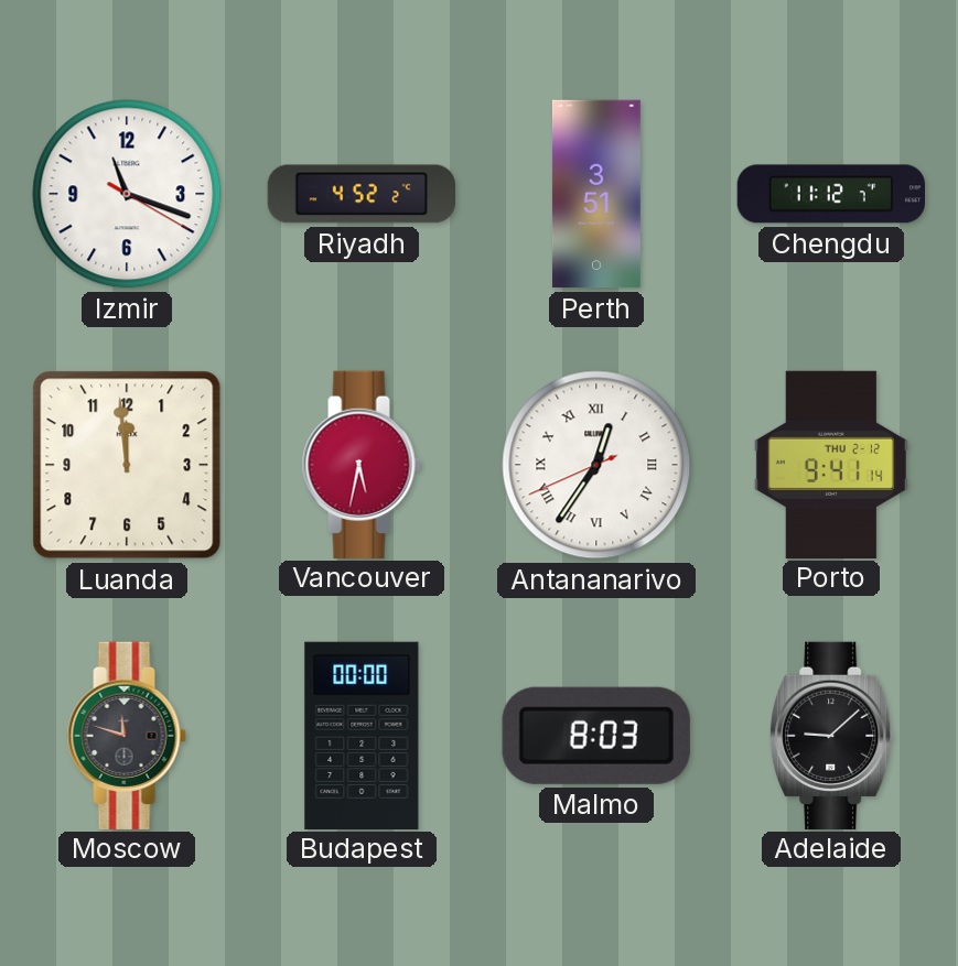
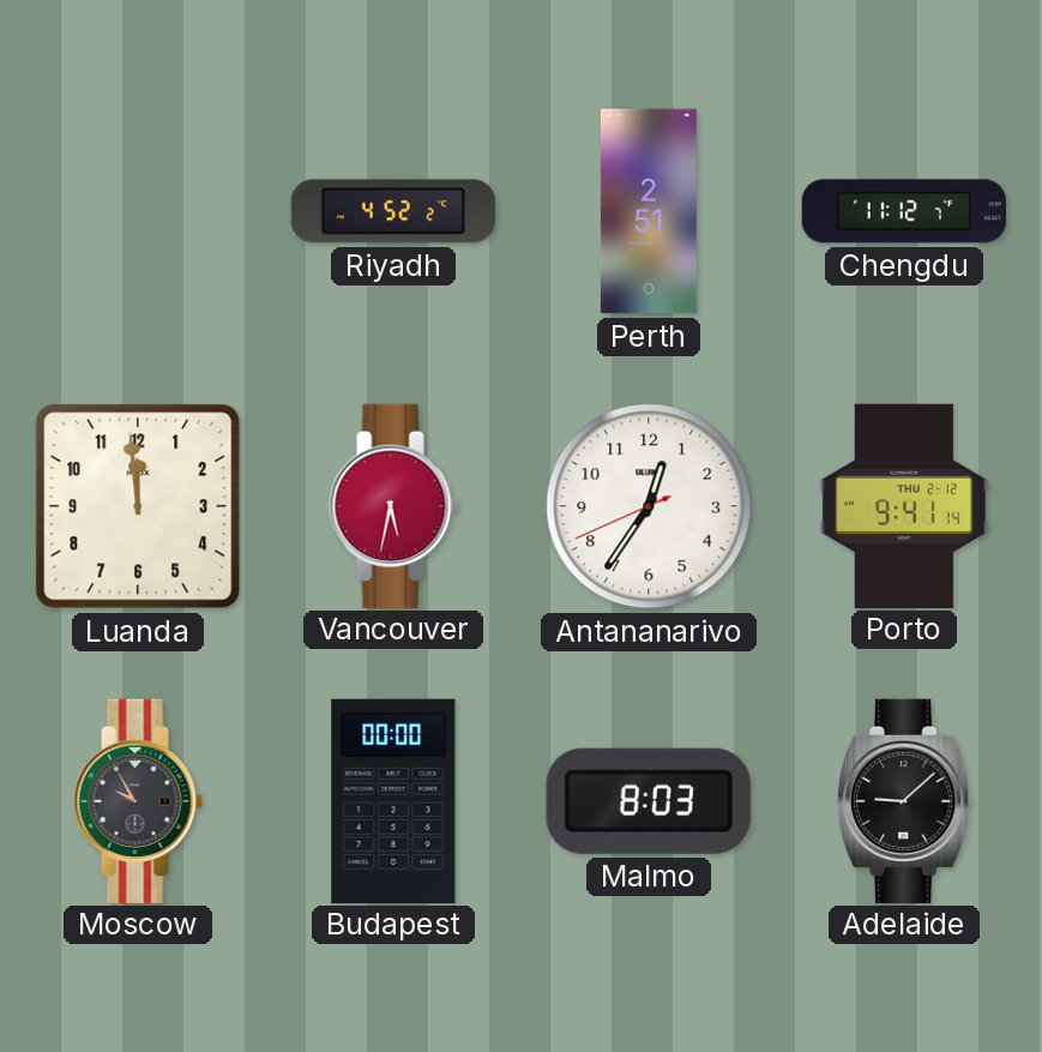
Izmir: 11:18 -> none (127, 194)
Perth: 3:51 -> 2:51 (649, 211)
Antananarivo numerals: Roman -> Arabic (649, 506)
Moscow: 11:48 -> 9:55 (138, 800)
